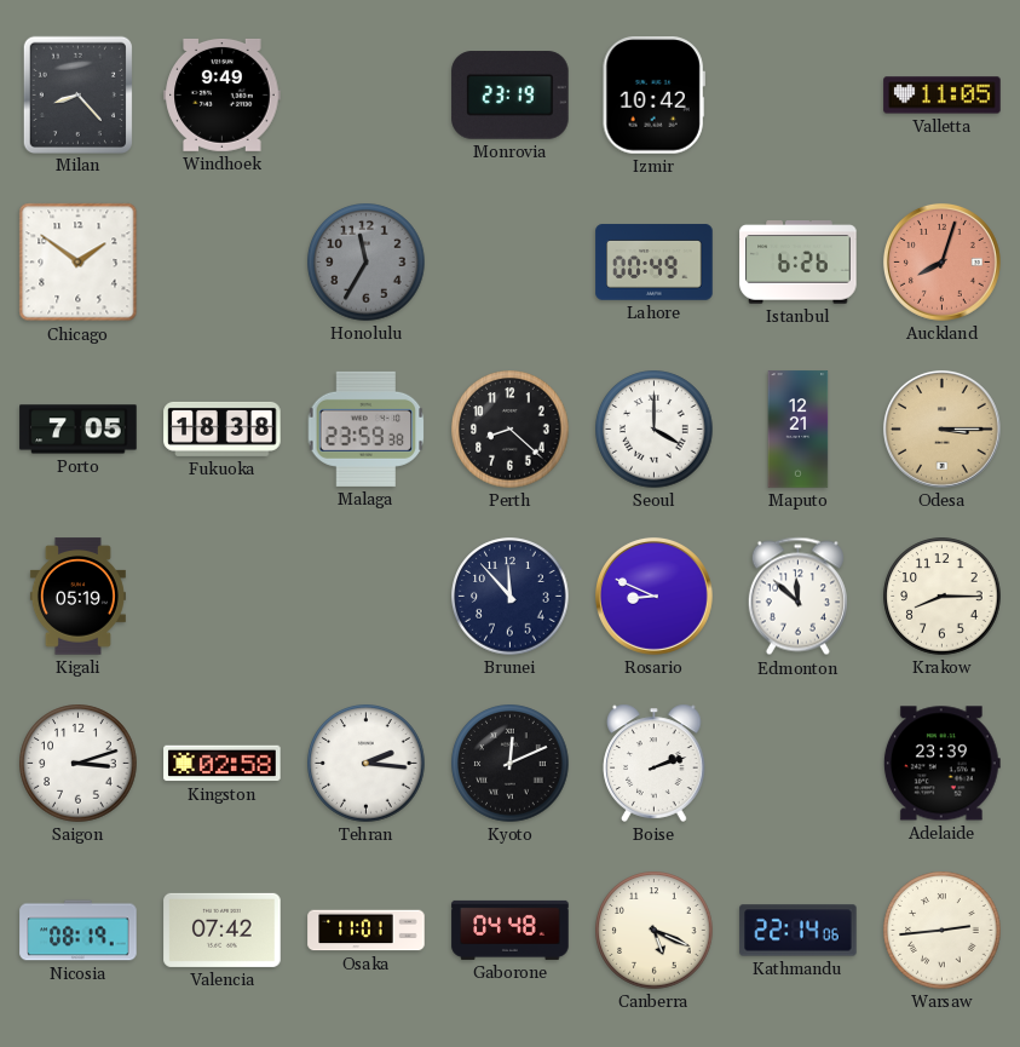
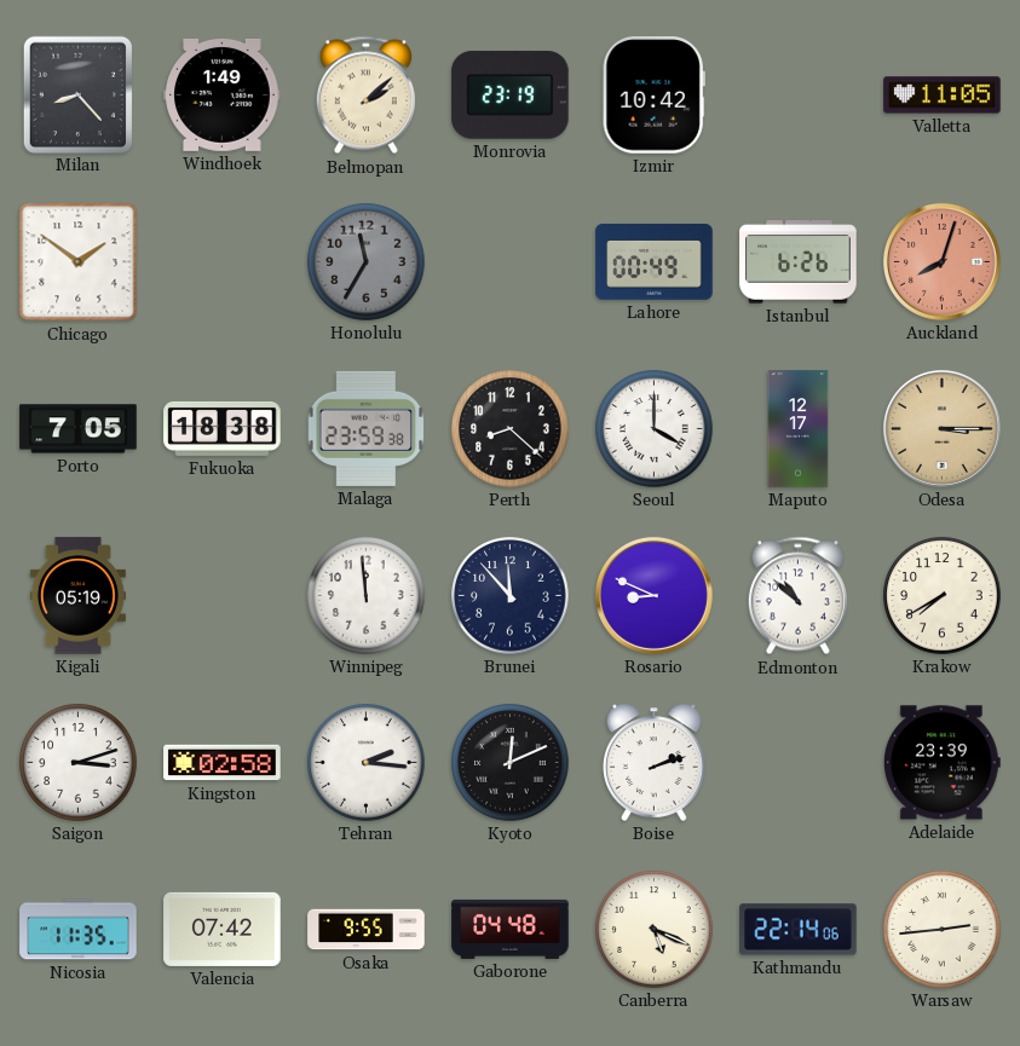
Windhoek: 9:49 -> 1:49 (223, 94)
Belmopan: none -> 2:08 (365, 96)
Maputo: 12:21 -> 12:17 (799, 429)
Winnipeg: none -> 11:59 (367, 596)
Edmonton: 11:52 -> 10:52 (797, 596)
Krakow: 8:15 -> 7:40 (943, 596)
Nicosia: 08:19 -> 11:35 (79, 930)
Osaka: 11:01 -> 9:55 (367, 930)
